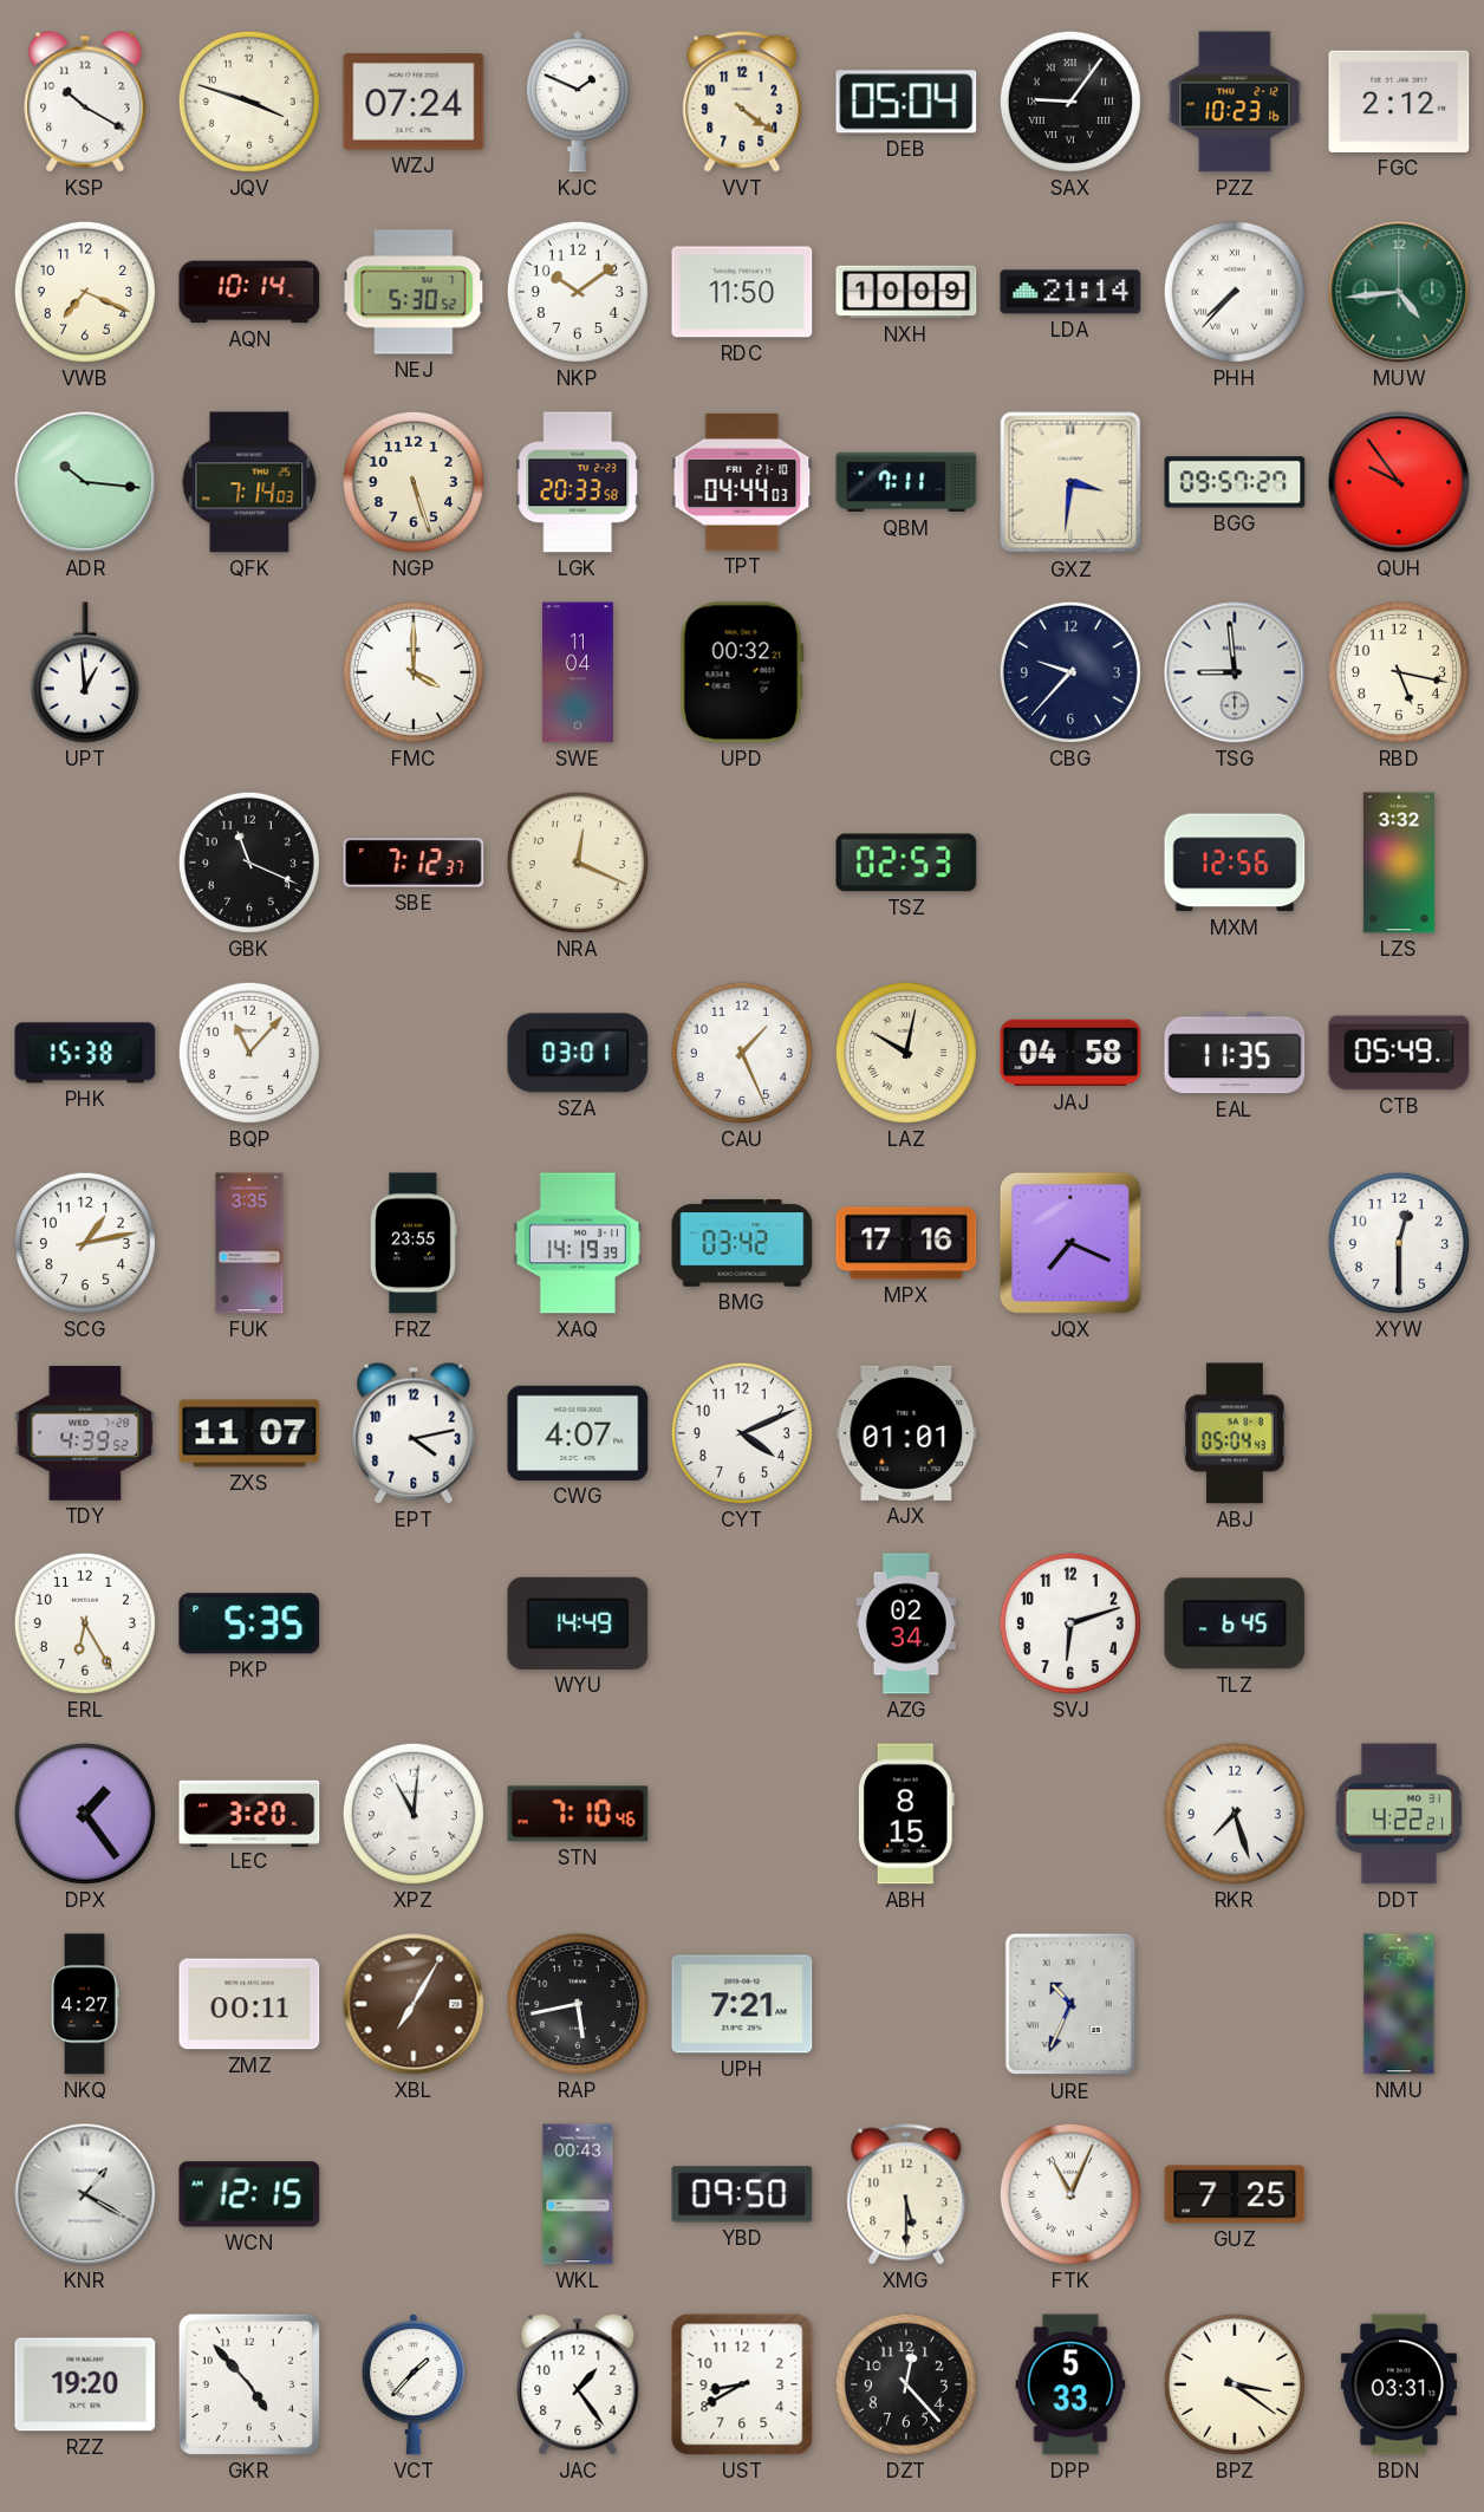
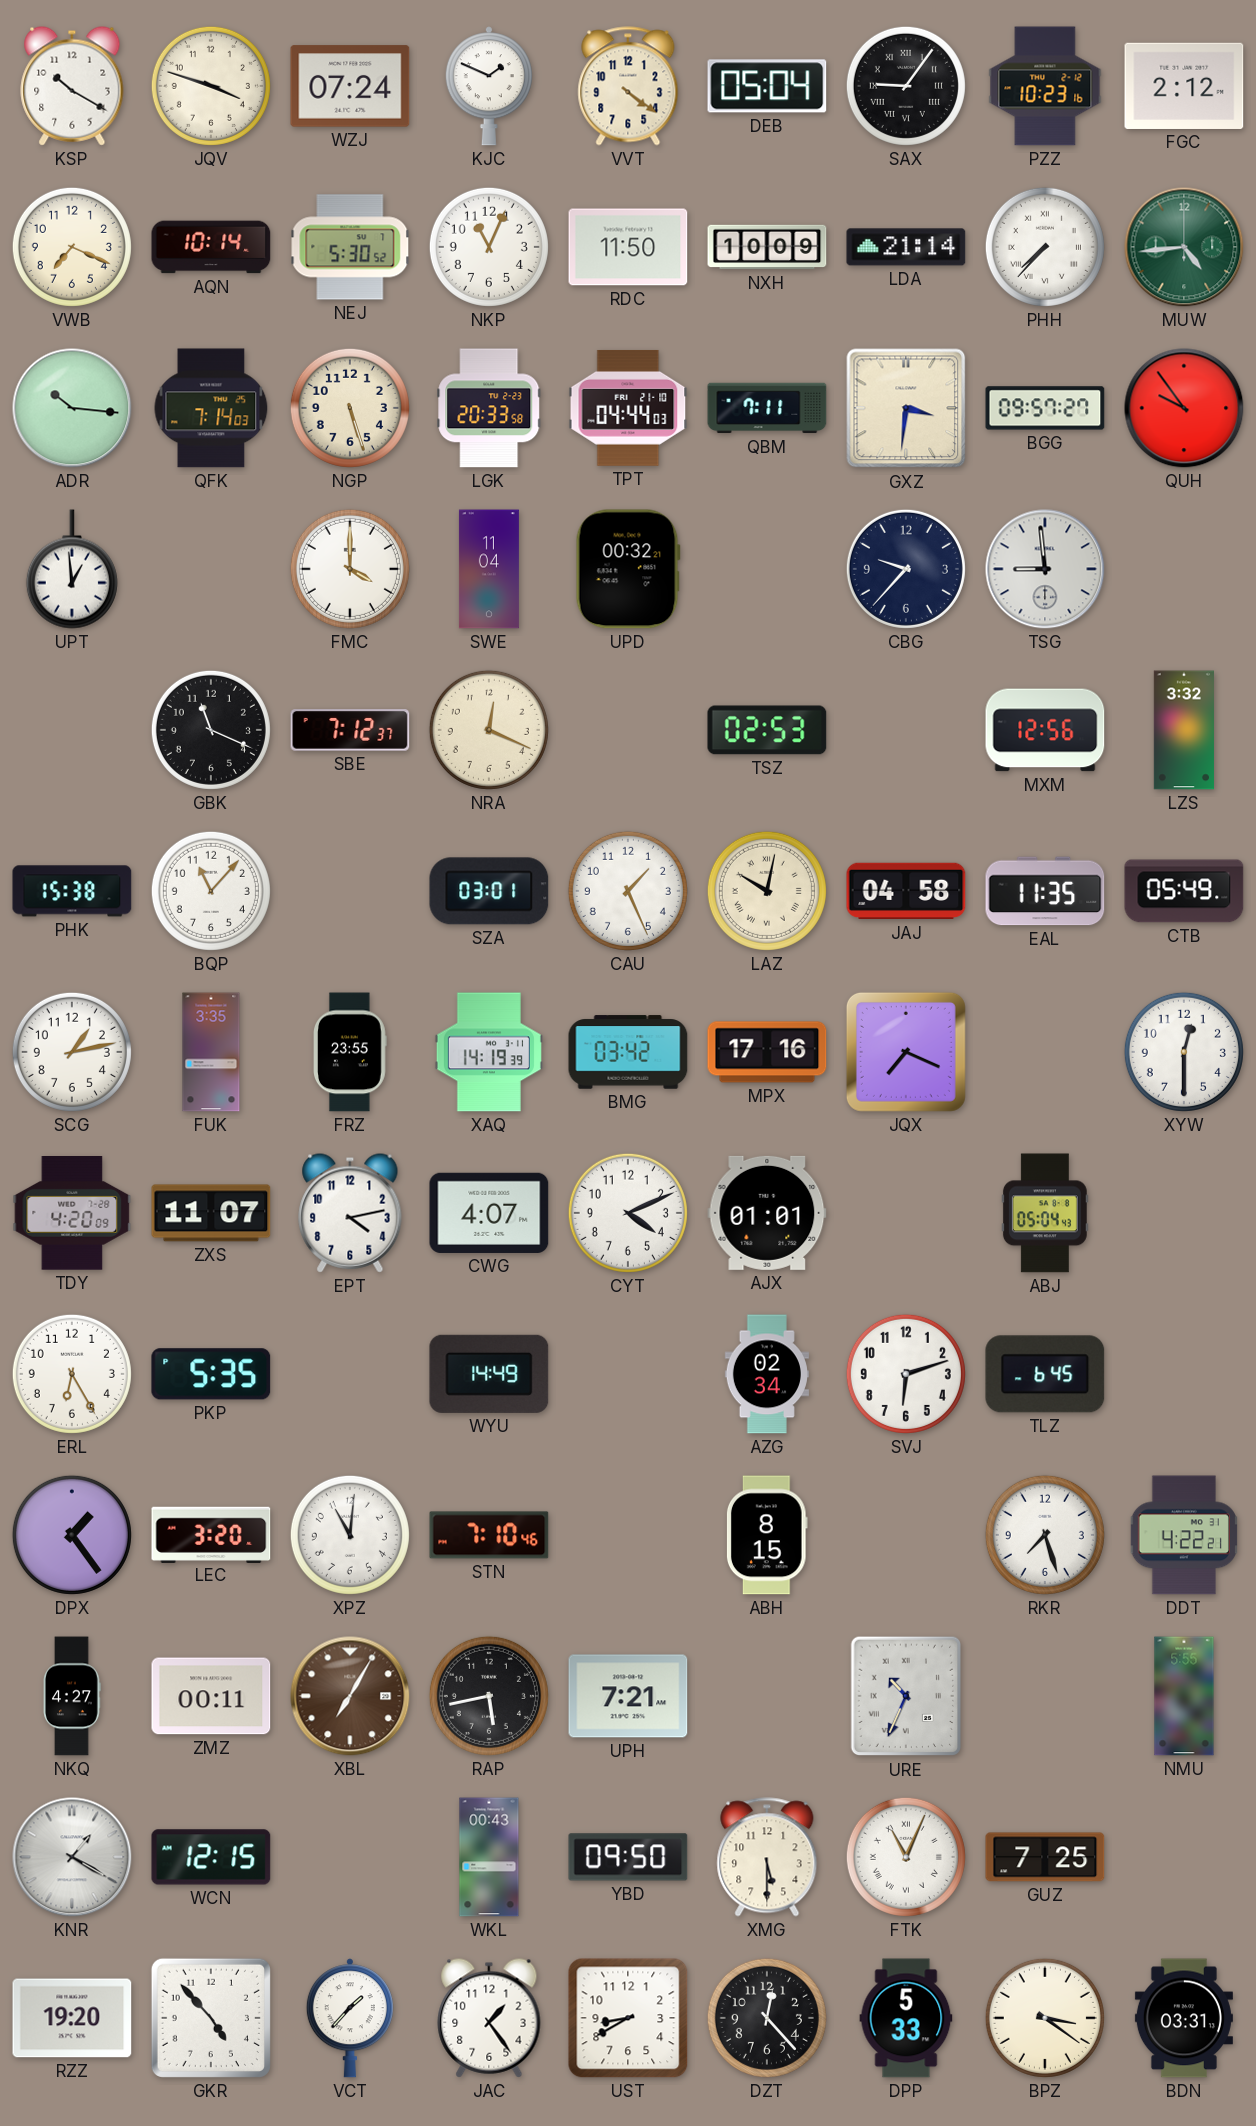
NKP: 10:09 -> 11:04 (489, 247)
RBD: 5:17 -> none (1399, 672)
TDY: 4:39 -> 4:20 (72, 1214)
